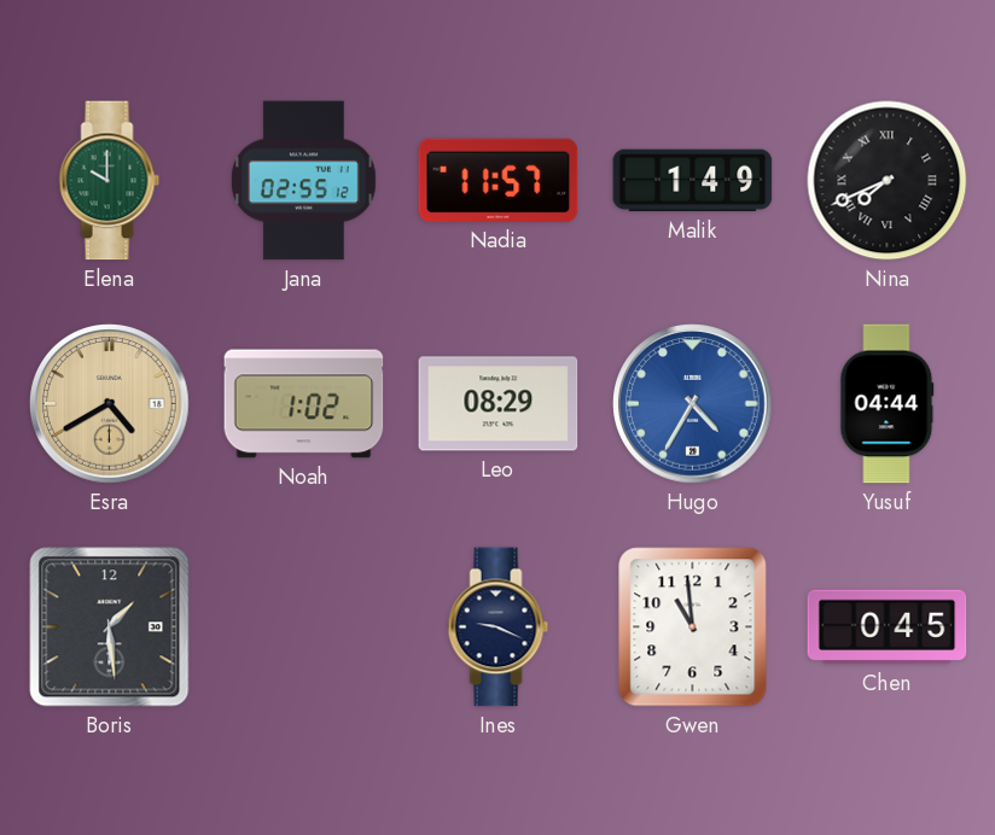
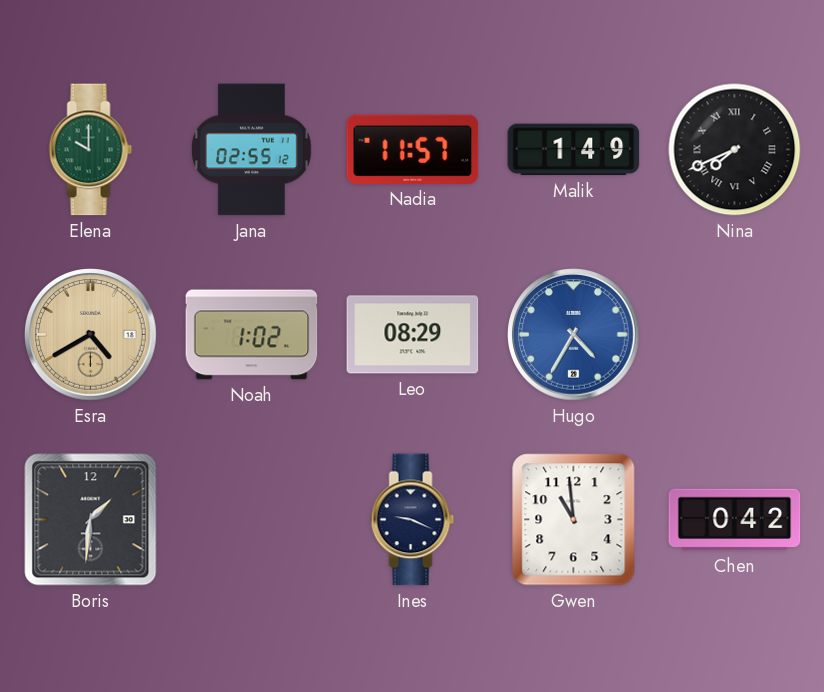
Yusuf: 04:44 -> none (888, 404)
Boris: 1:29 -> 1:31 (91, 520)
Chen: 0:45 -> 0:42 (735, 520)
